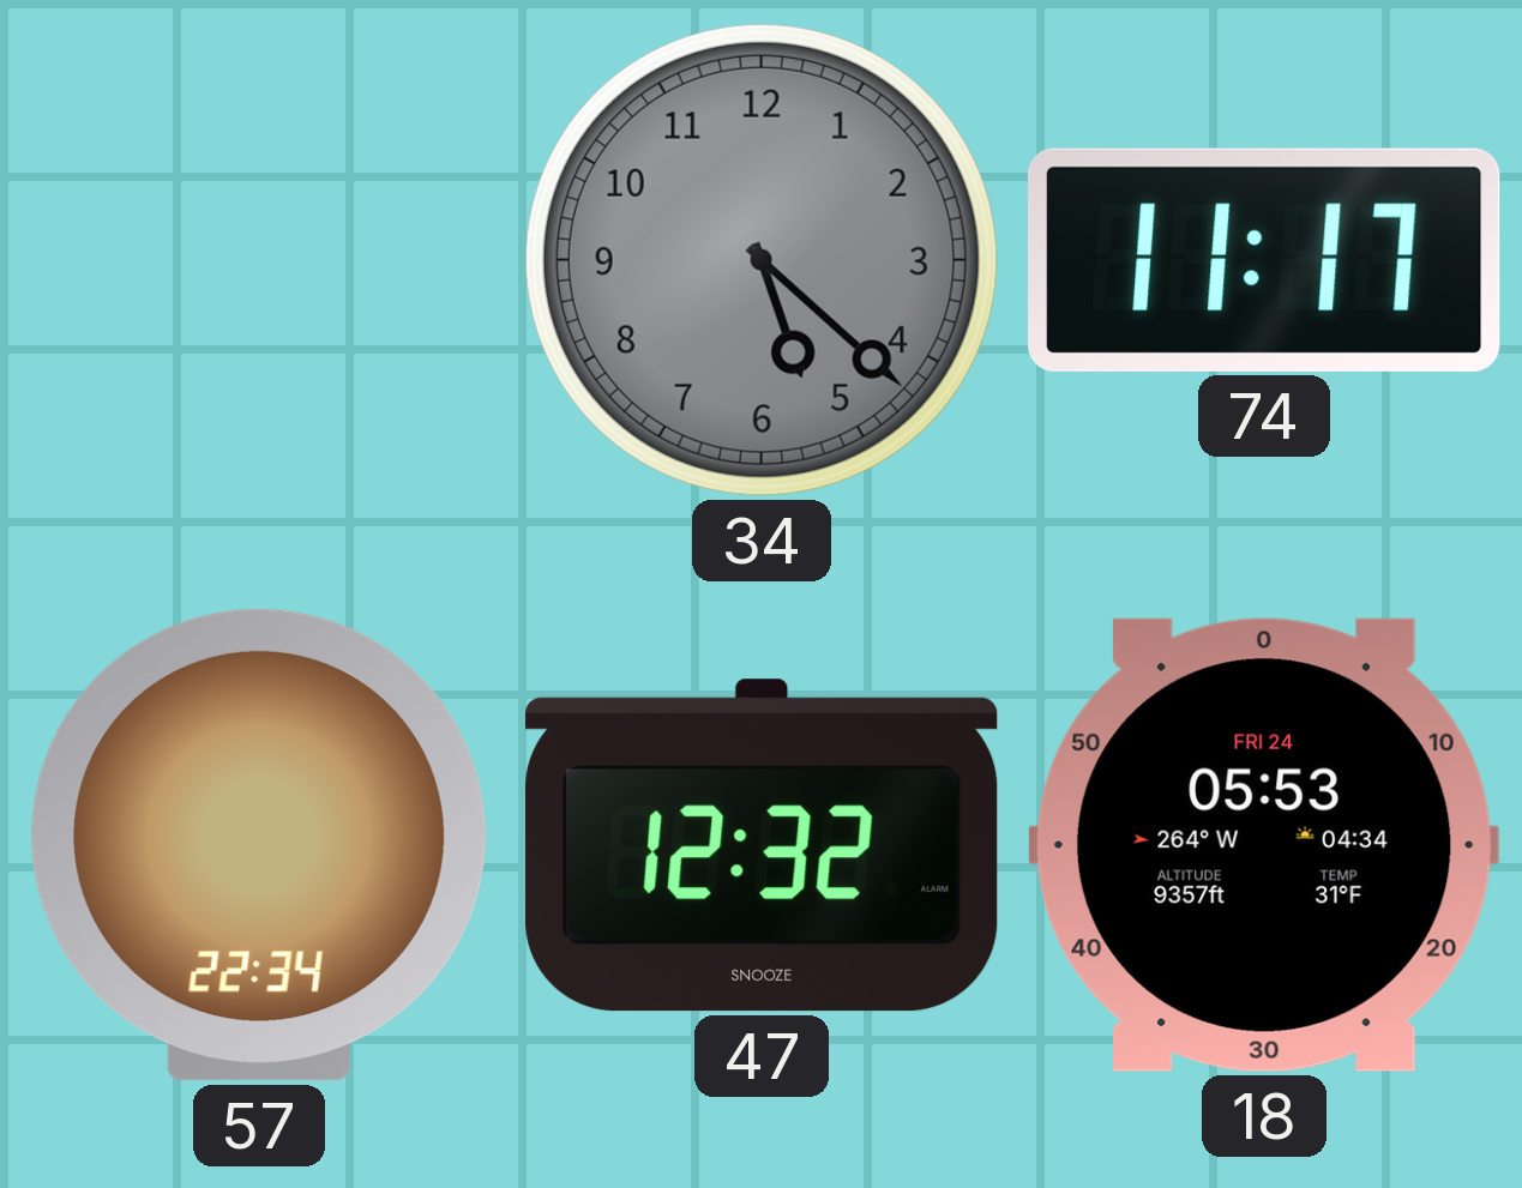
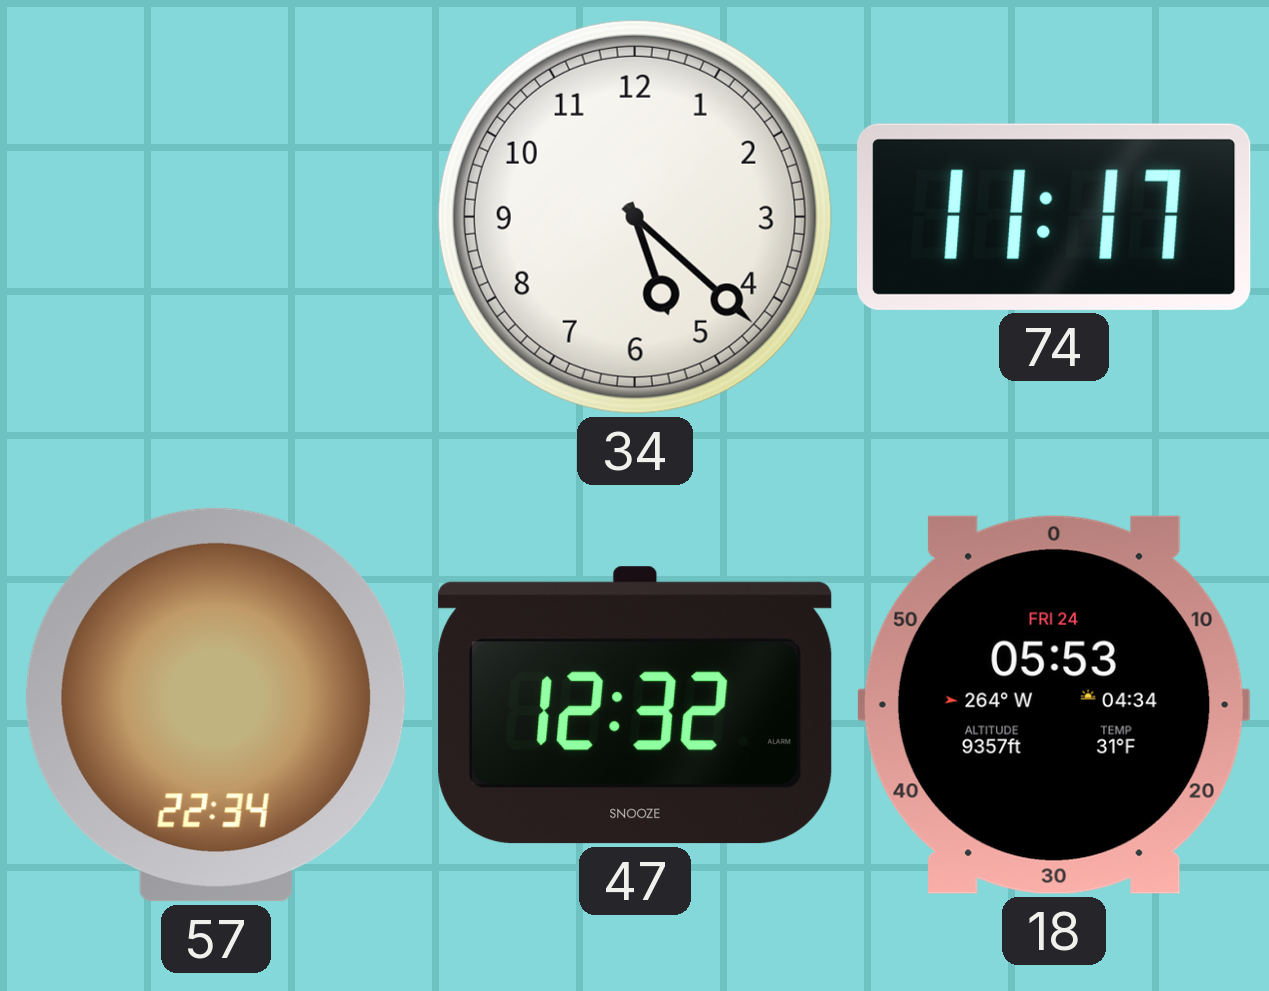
34 dial: grey -> white (635, 217)
